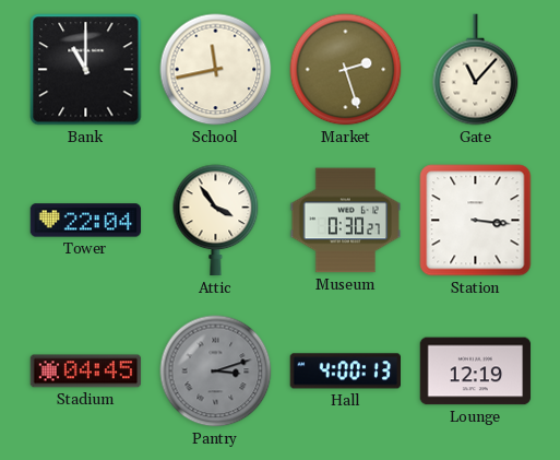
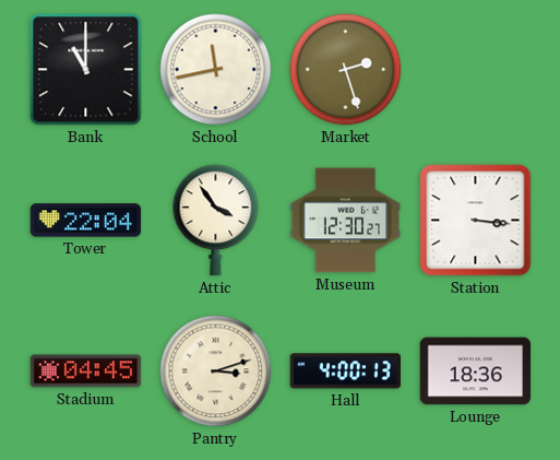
Gate: 11:07 -> none (476, 70)
Museum: 0:30 -> 12:30 (346, 221)
Pantry dial: grey -> cream (216, 371)
Lounge: 12:19 -> 18:36 (476, 371)
